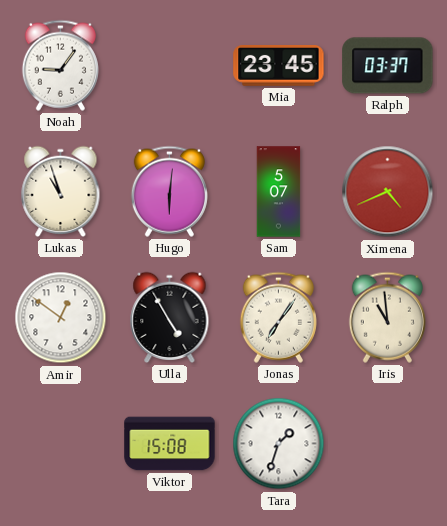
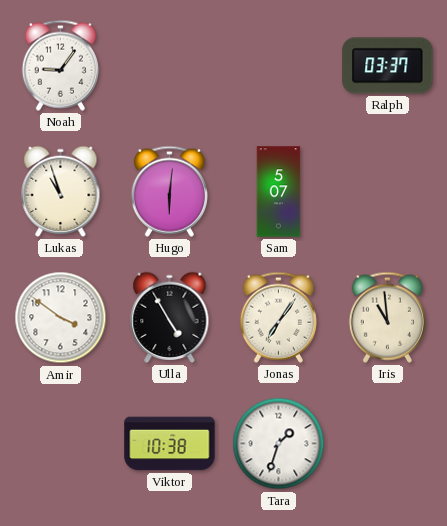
Mia: 23:45 -> none (279, 66)
Ximena: 4:41 -> none (388, 192)
Amir: 12:51 -> 3:51 (61, 318)
Viktor: 15:08 -> 10:38 (170, 444)
